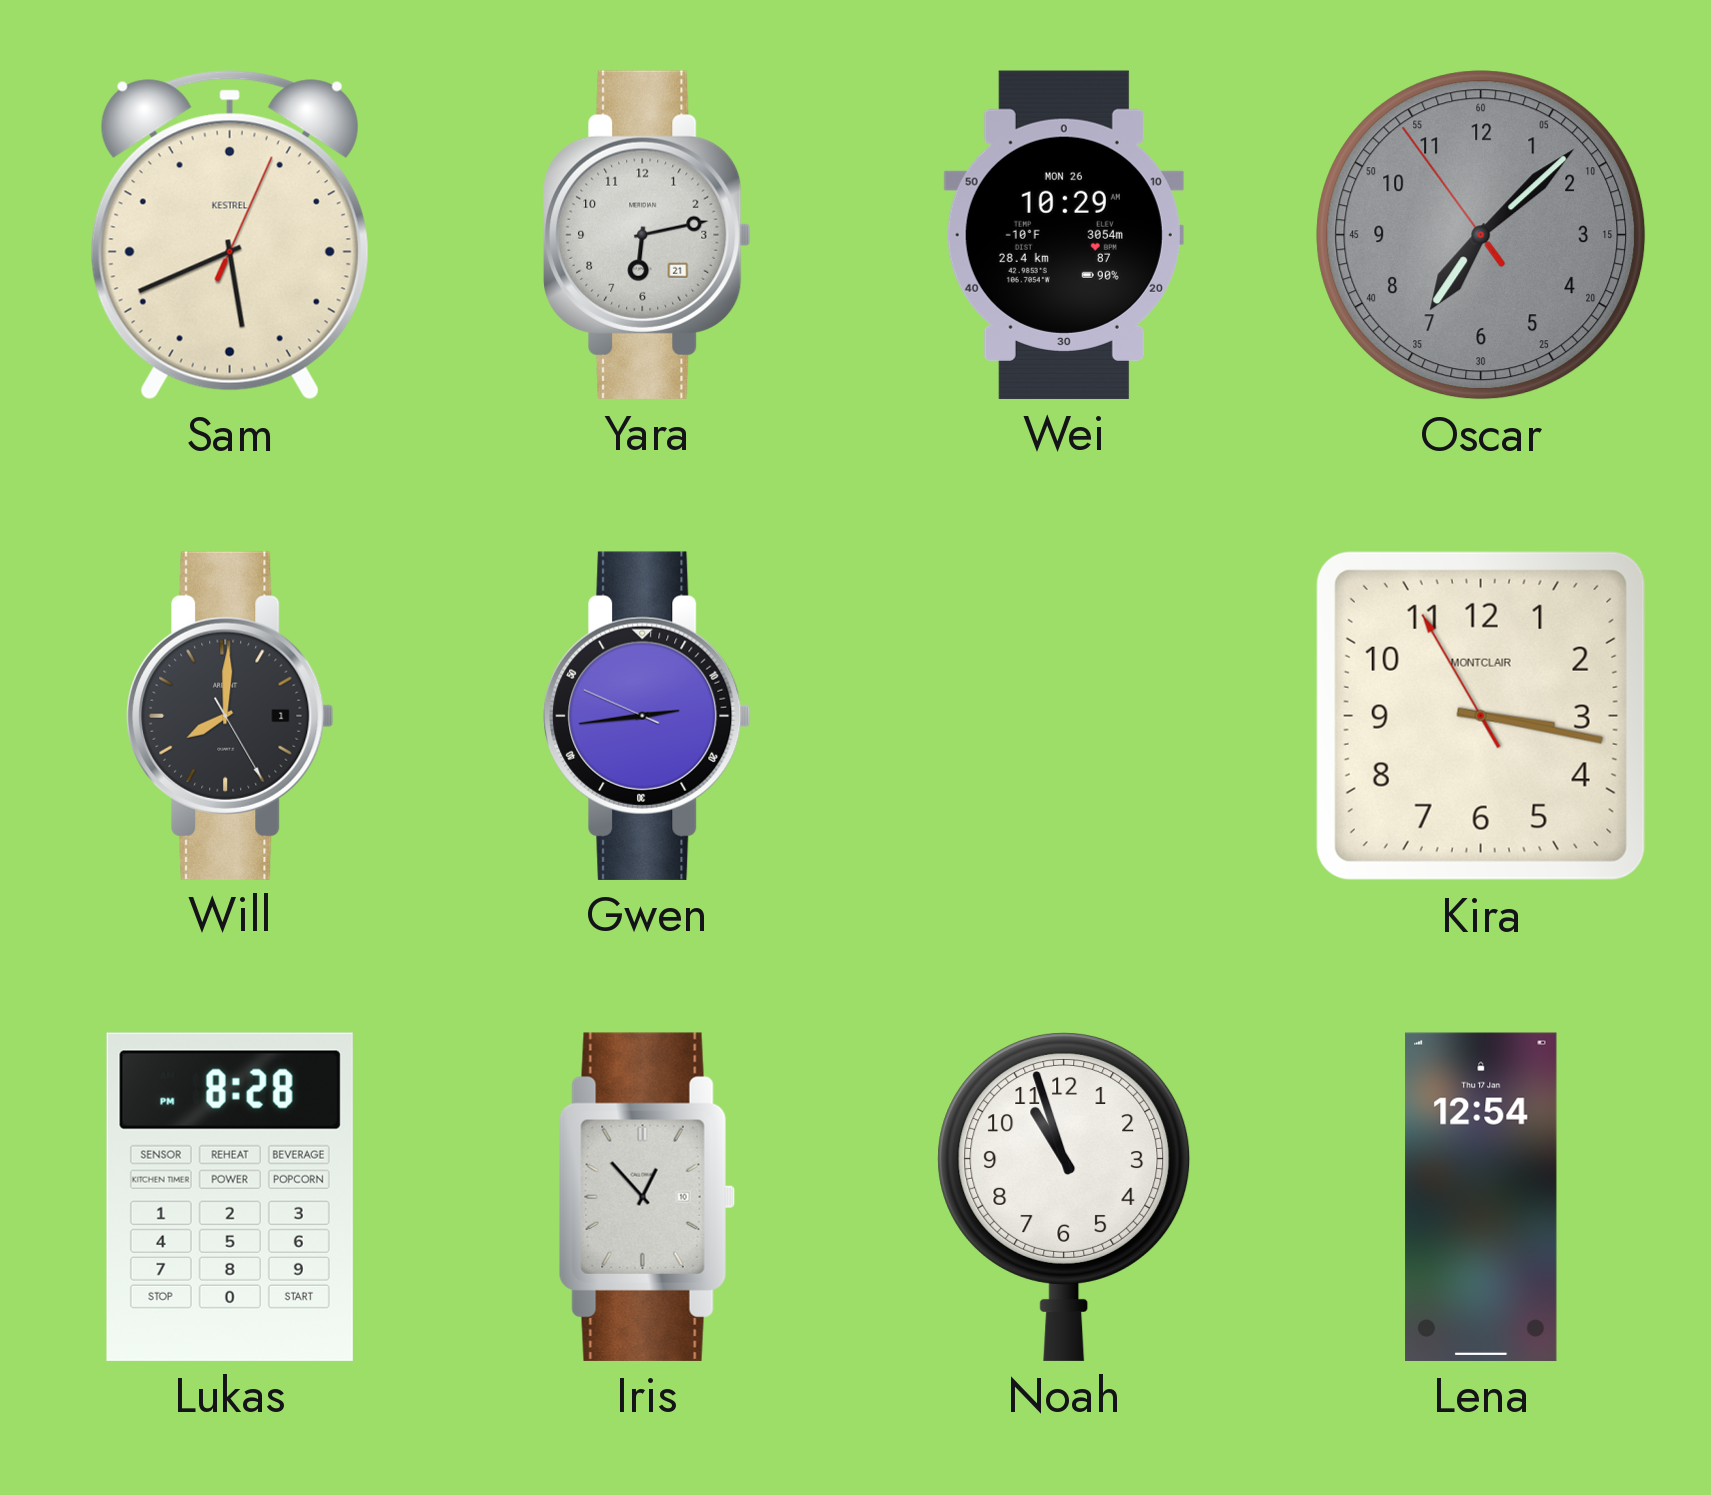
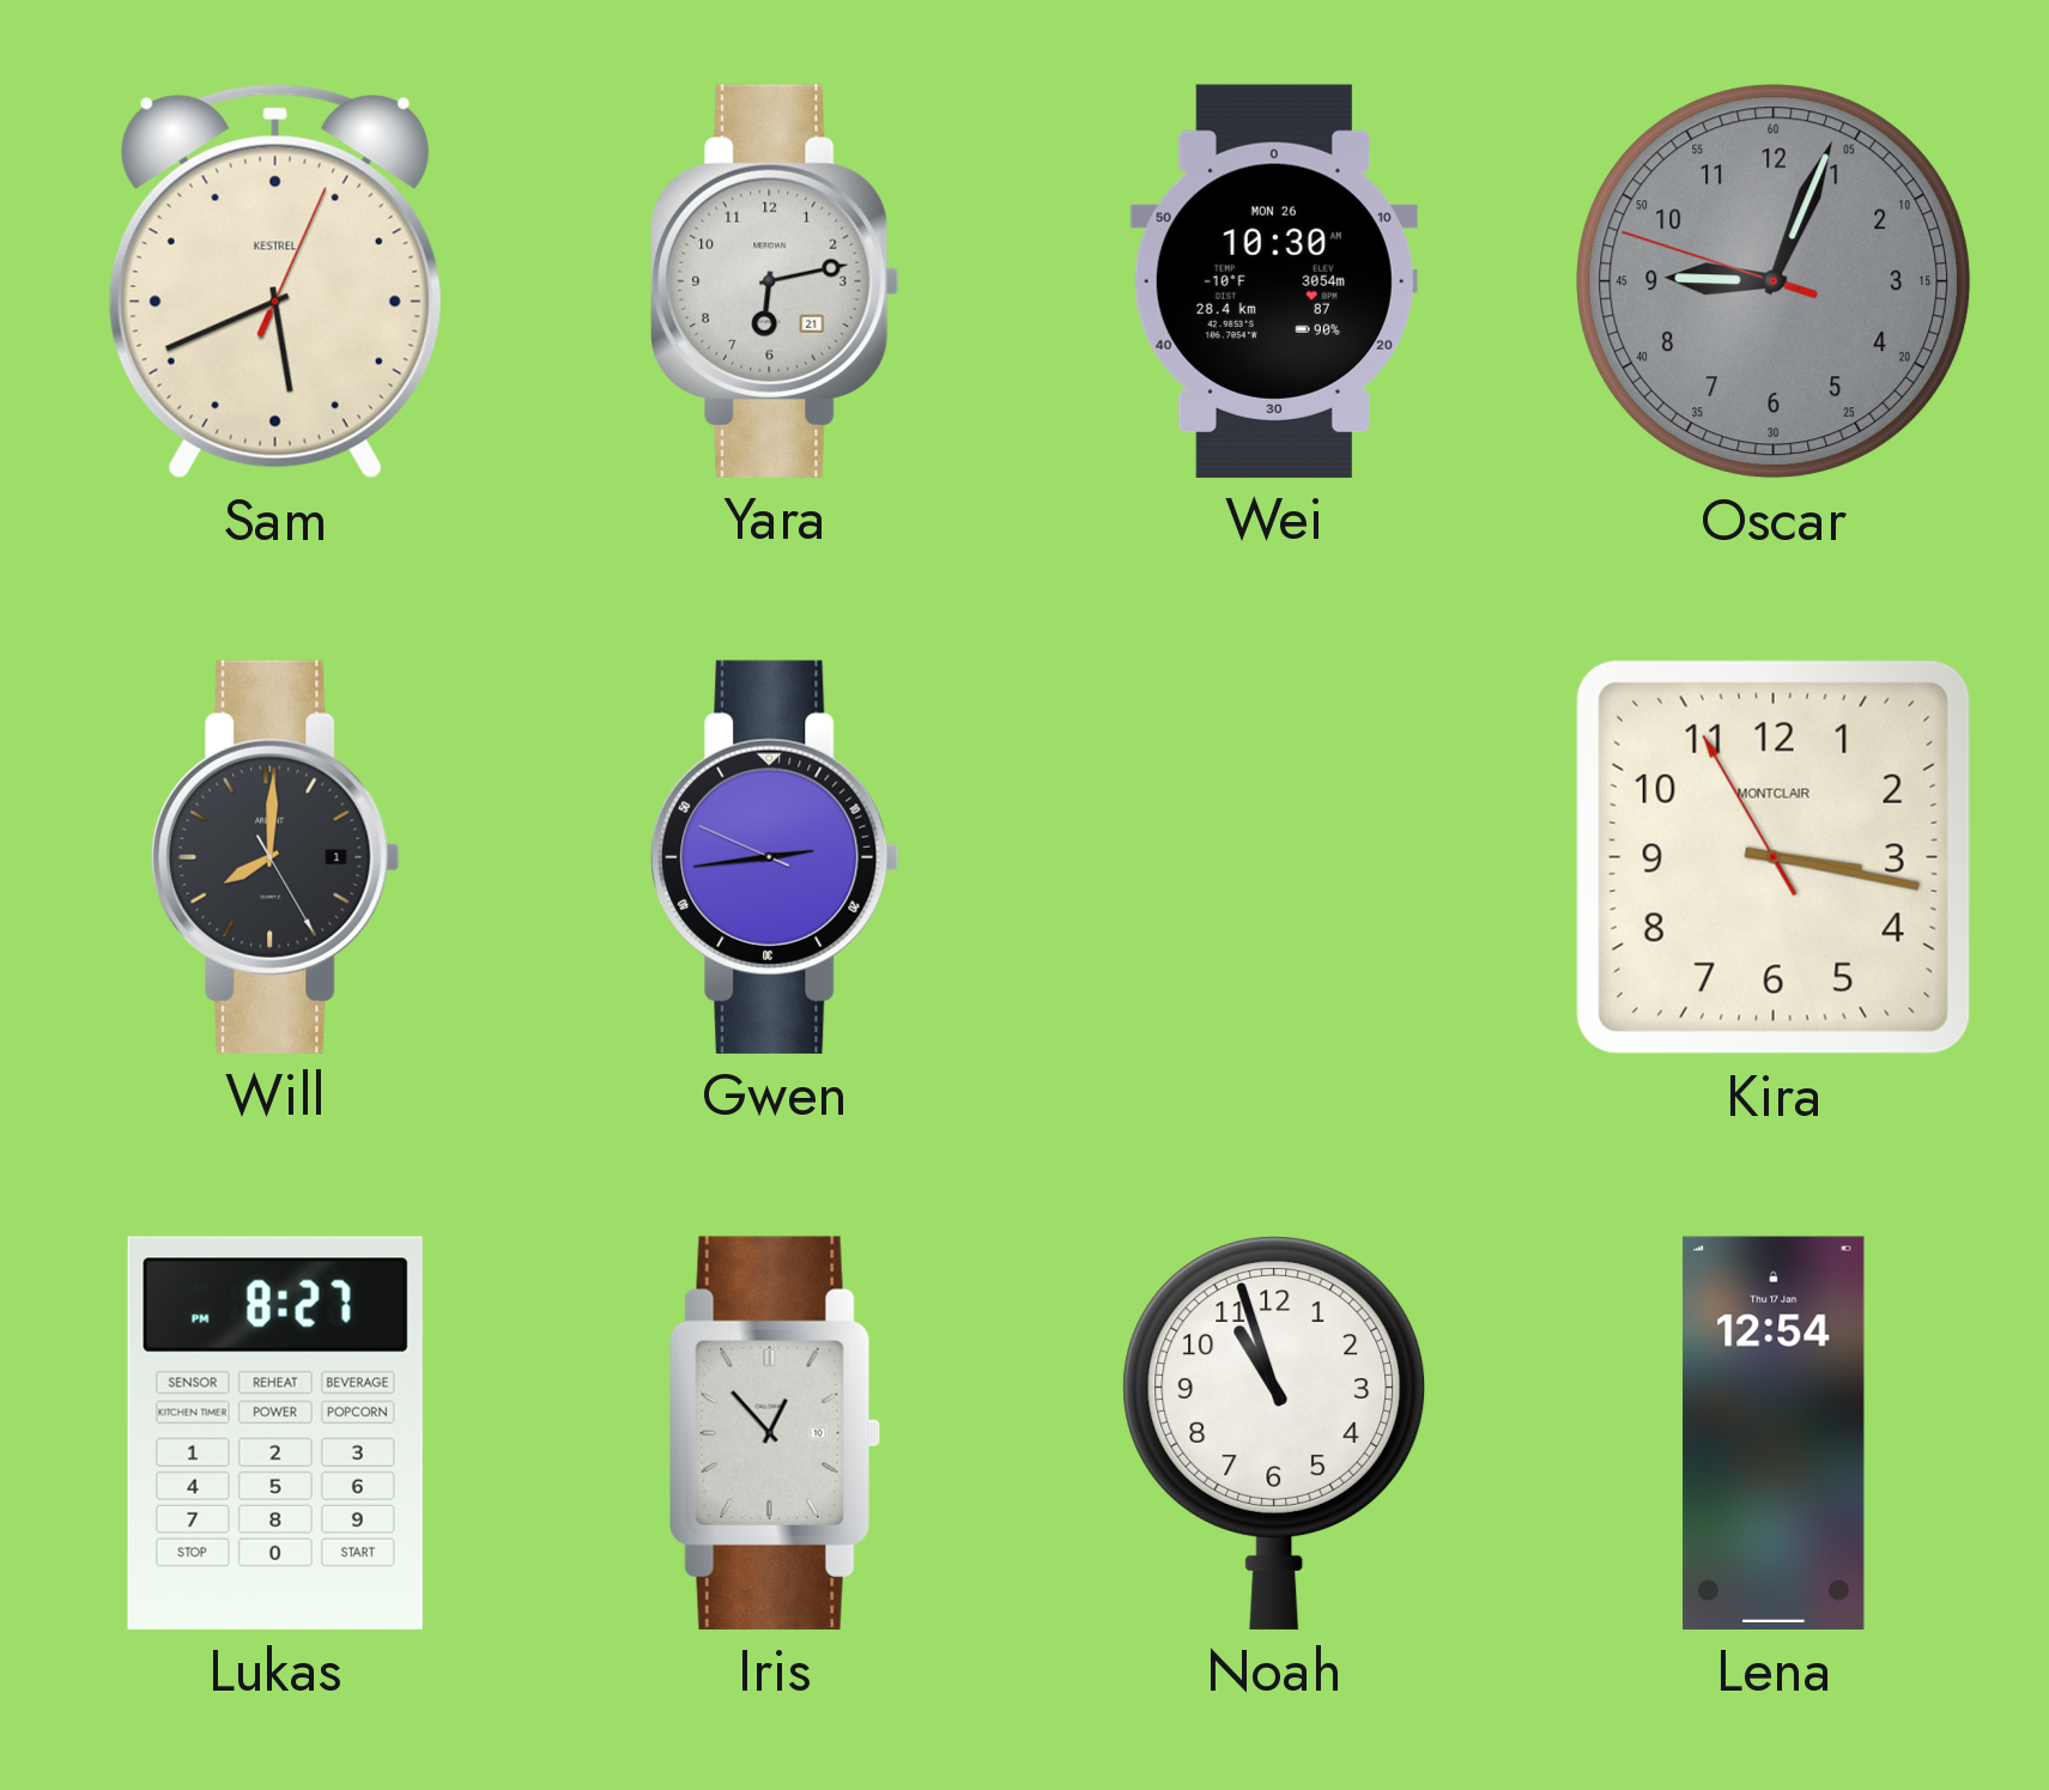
Wei: 10:29 -> 10:30 (1274, 281)
Oscar: 7:07 -> 9:03 (1774, 281)
Lukas: 8:28 -> 8:27 (275, 1433)
